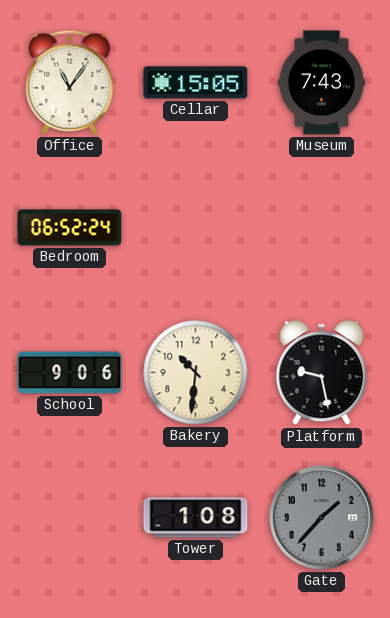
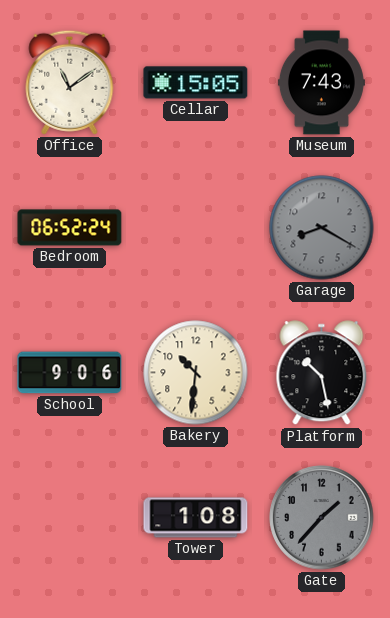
Office: 11:06 -> 11:09 (70, 82)
Garage: none -> 8:20 (322, 228)
Platform: 9:28 -> 10:28 (322, 373)
